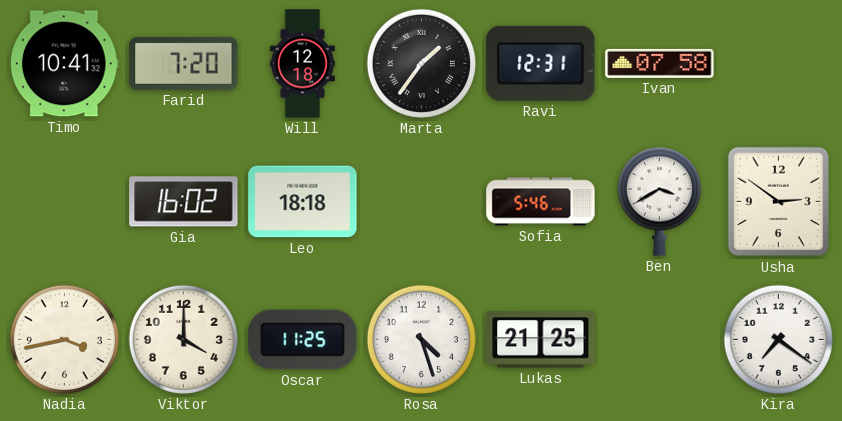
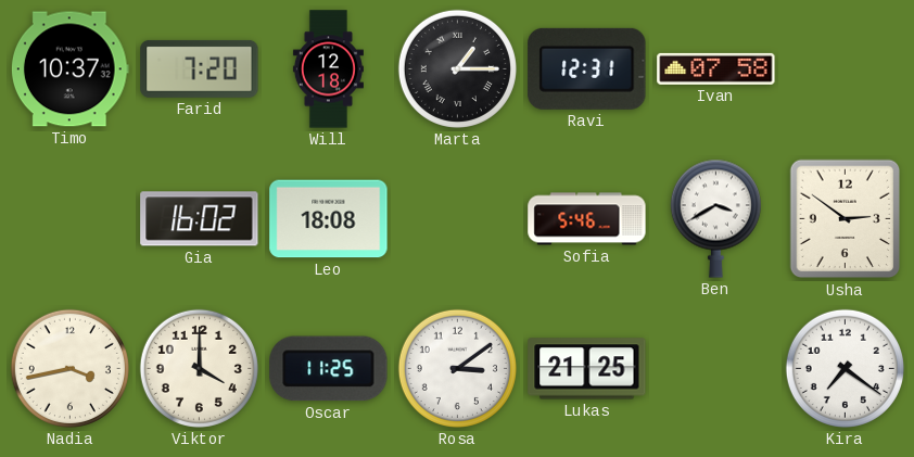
Timo: 10:41 -> 10:37 (69, 69)
Marta: 1:36 -> 1:15 (457, 68)
Leo: 18:18 -> 18:08 (329, 219)
Rosa: 4:27 -> 3:09 (457, 368)
